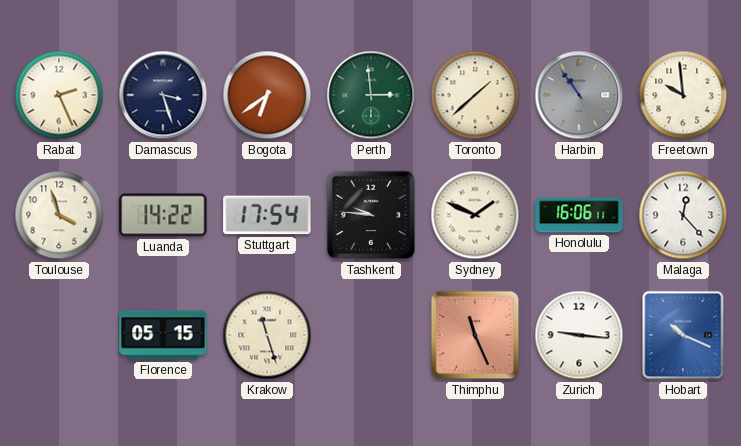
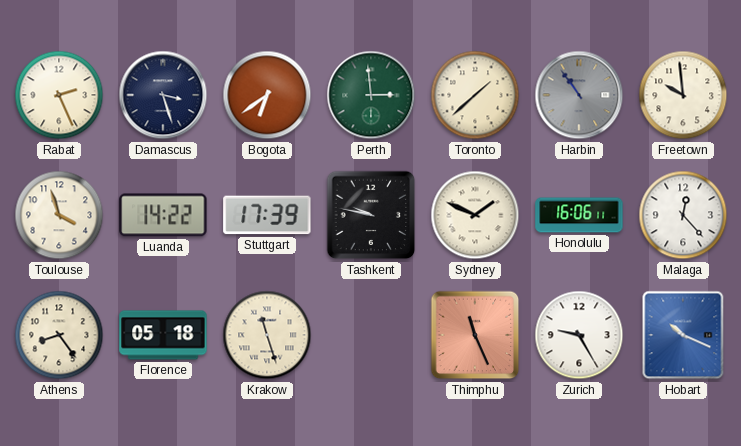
Stuttgart: 17:54 -> 17:39 (267, 215)
Tashkent: 9:46 -> 9:47 (371, 215)
Athens: none -> 8:24 (59, 335)
Florence: 05:15 -> 05:18 (163, 335)
Zurich: 9:16 -> 9:25 (579, 335)
